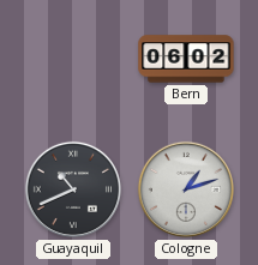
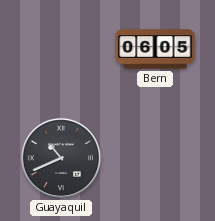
Bern: 06:02 -> 06:05 (155, 49)
Cologne: 1:12 -> none (186, 189)
